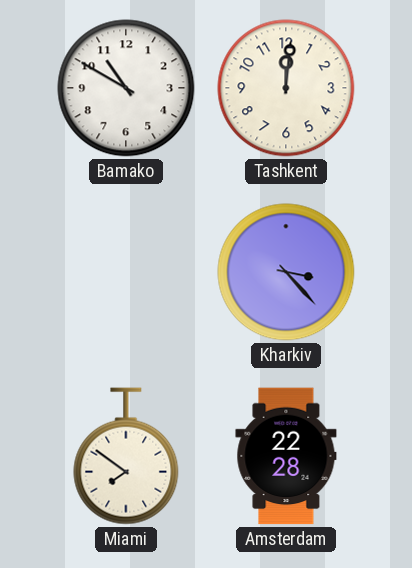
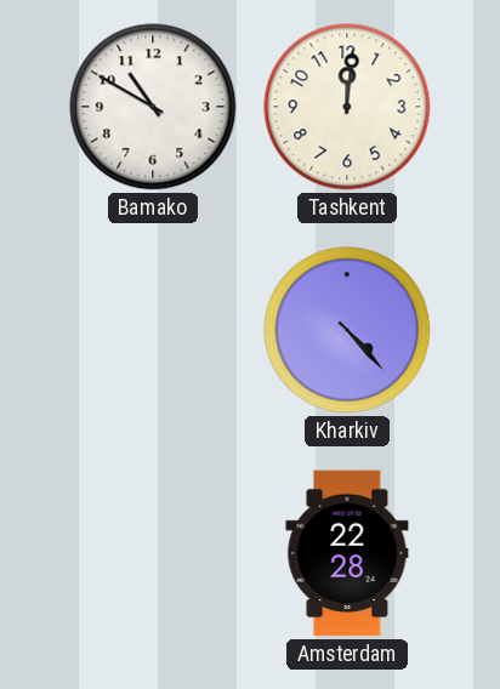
Kharkiv: 3:23 -> 4:23 (347, 330)
Miami: 7:51 -> none (126, 456)
